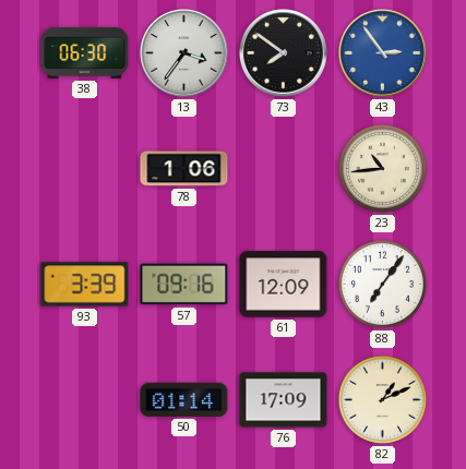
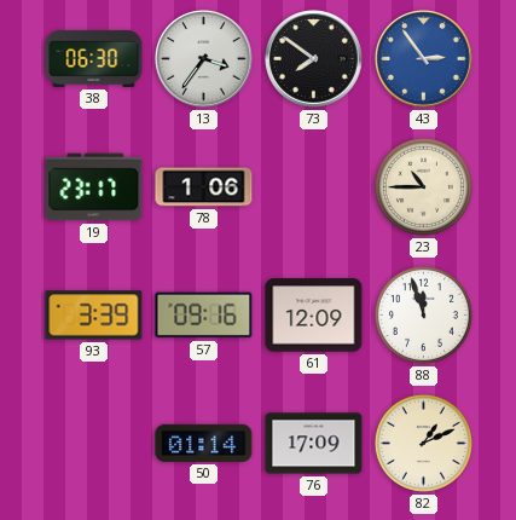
19: none -> 23:17 (94, 187)
23: 10:44 -> 10:45 (423, 186)
88: 7:06 -> 11:57 (423, 314)
